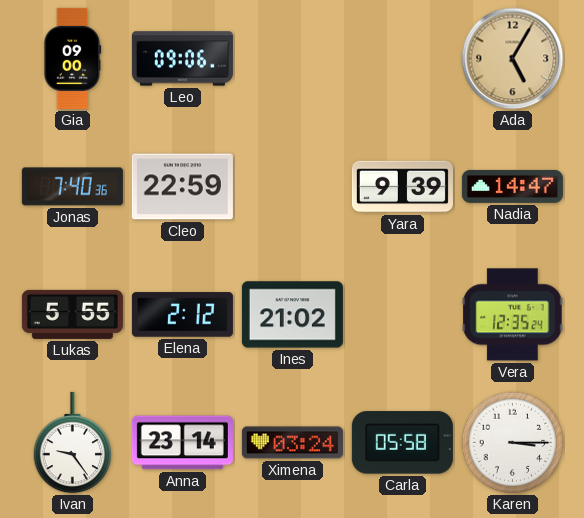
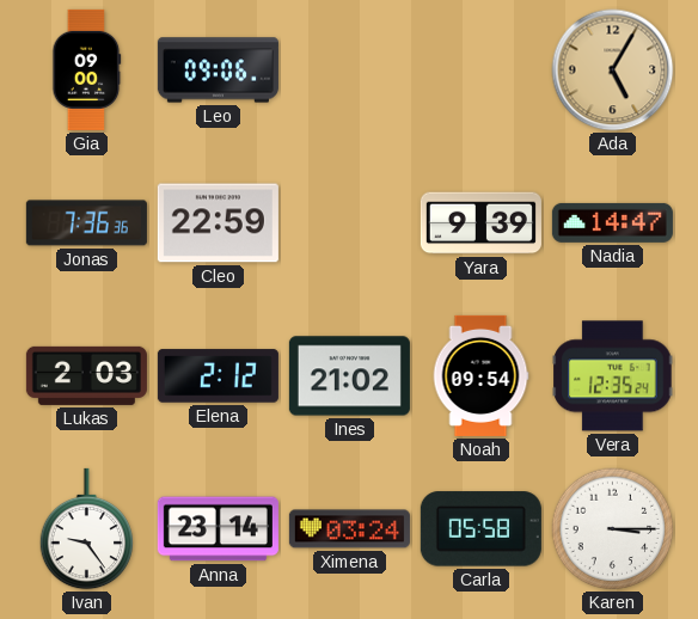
Jonas: 7:40 -> 7:36 (86, 223)
Lukas: 5:55 -> 2:03 (86, 375)
Noah: none -> 09:54 (480, 375)
